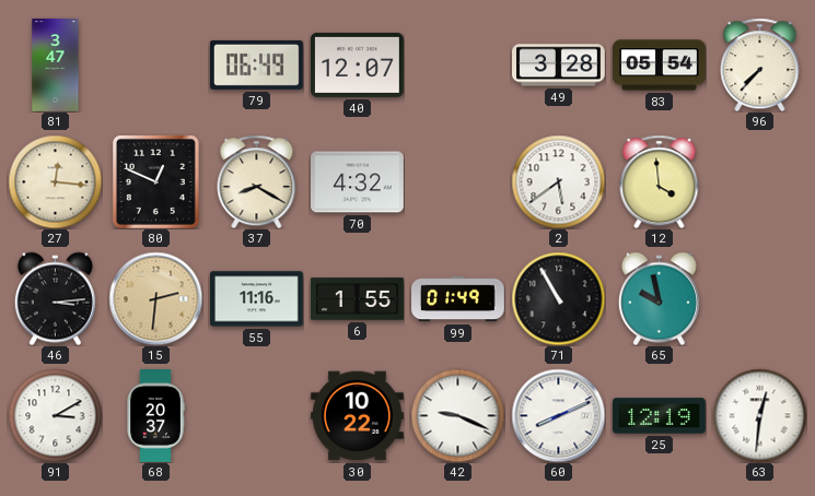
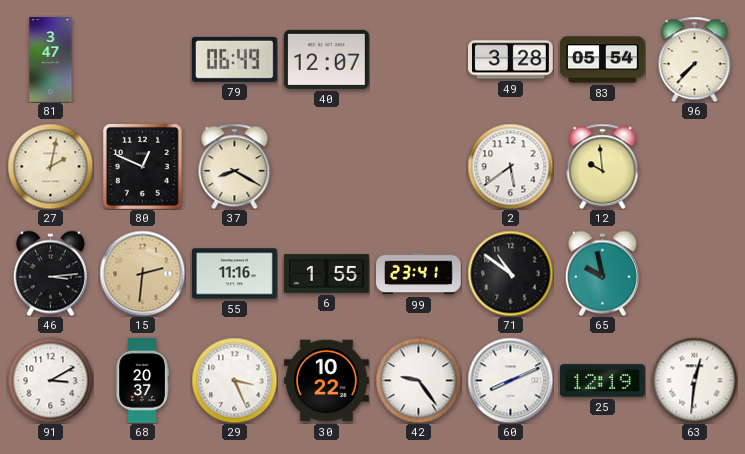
27: 12:16 -> 2:02 (50, 166)
70: 4:32 -> none (358, 182)
12: 3:59 -> 9:59 (603, 166)
99: 01:49 -> 23:41 (419, 274)
71: 10:55 -> 10:51 (510, 273)
29: none -> 3:26 (234, 380)
42: 9:19 -> 9:24 (418, 380)
